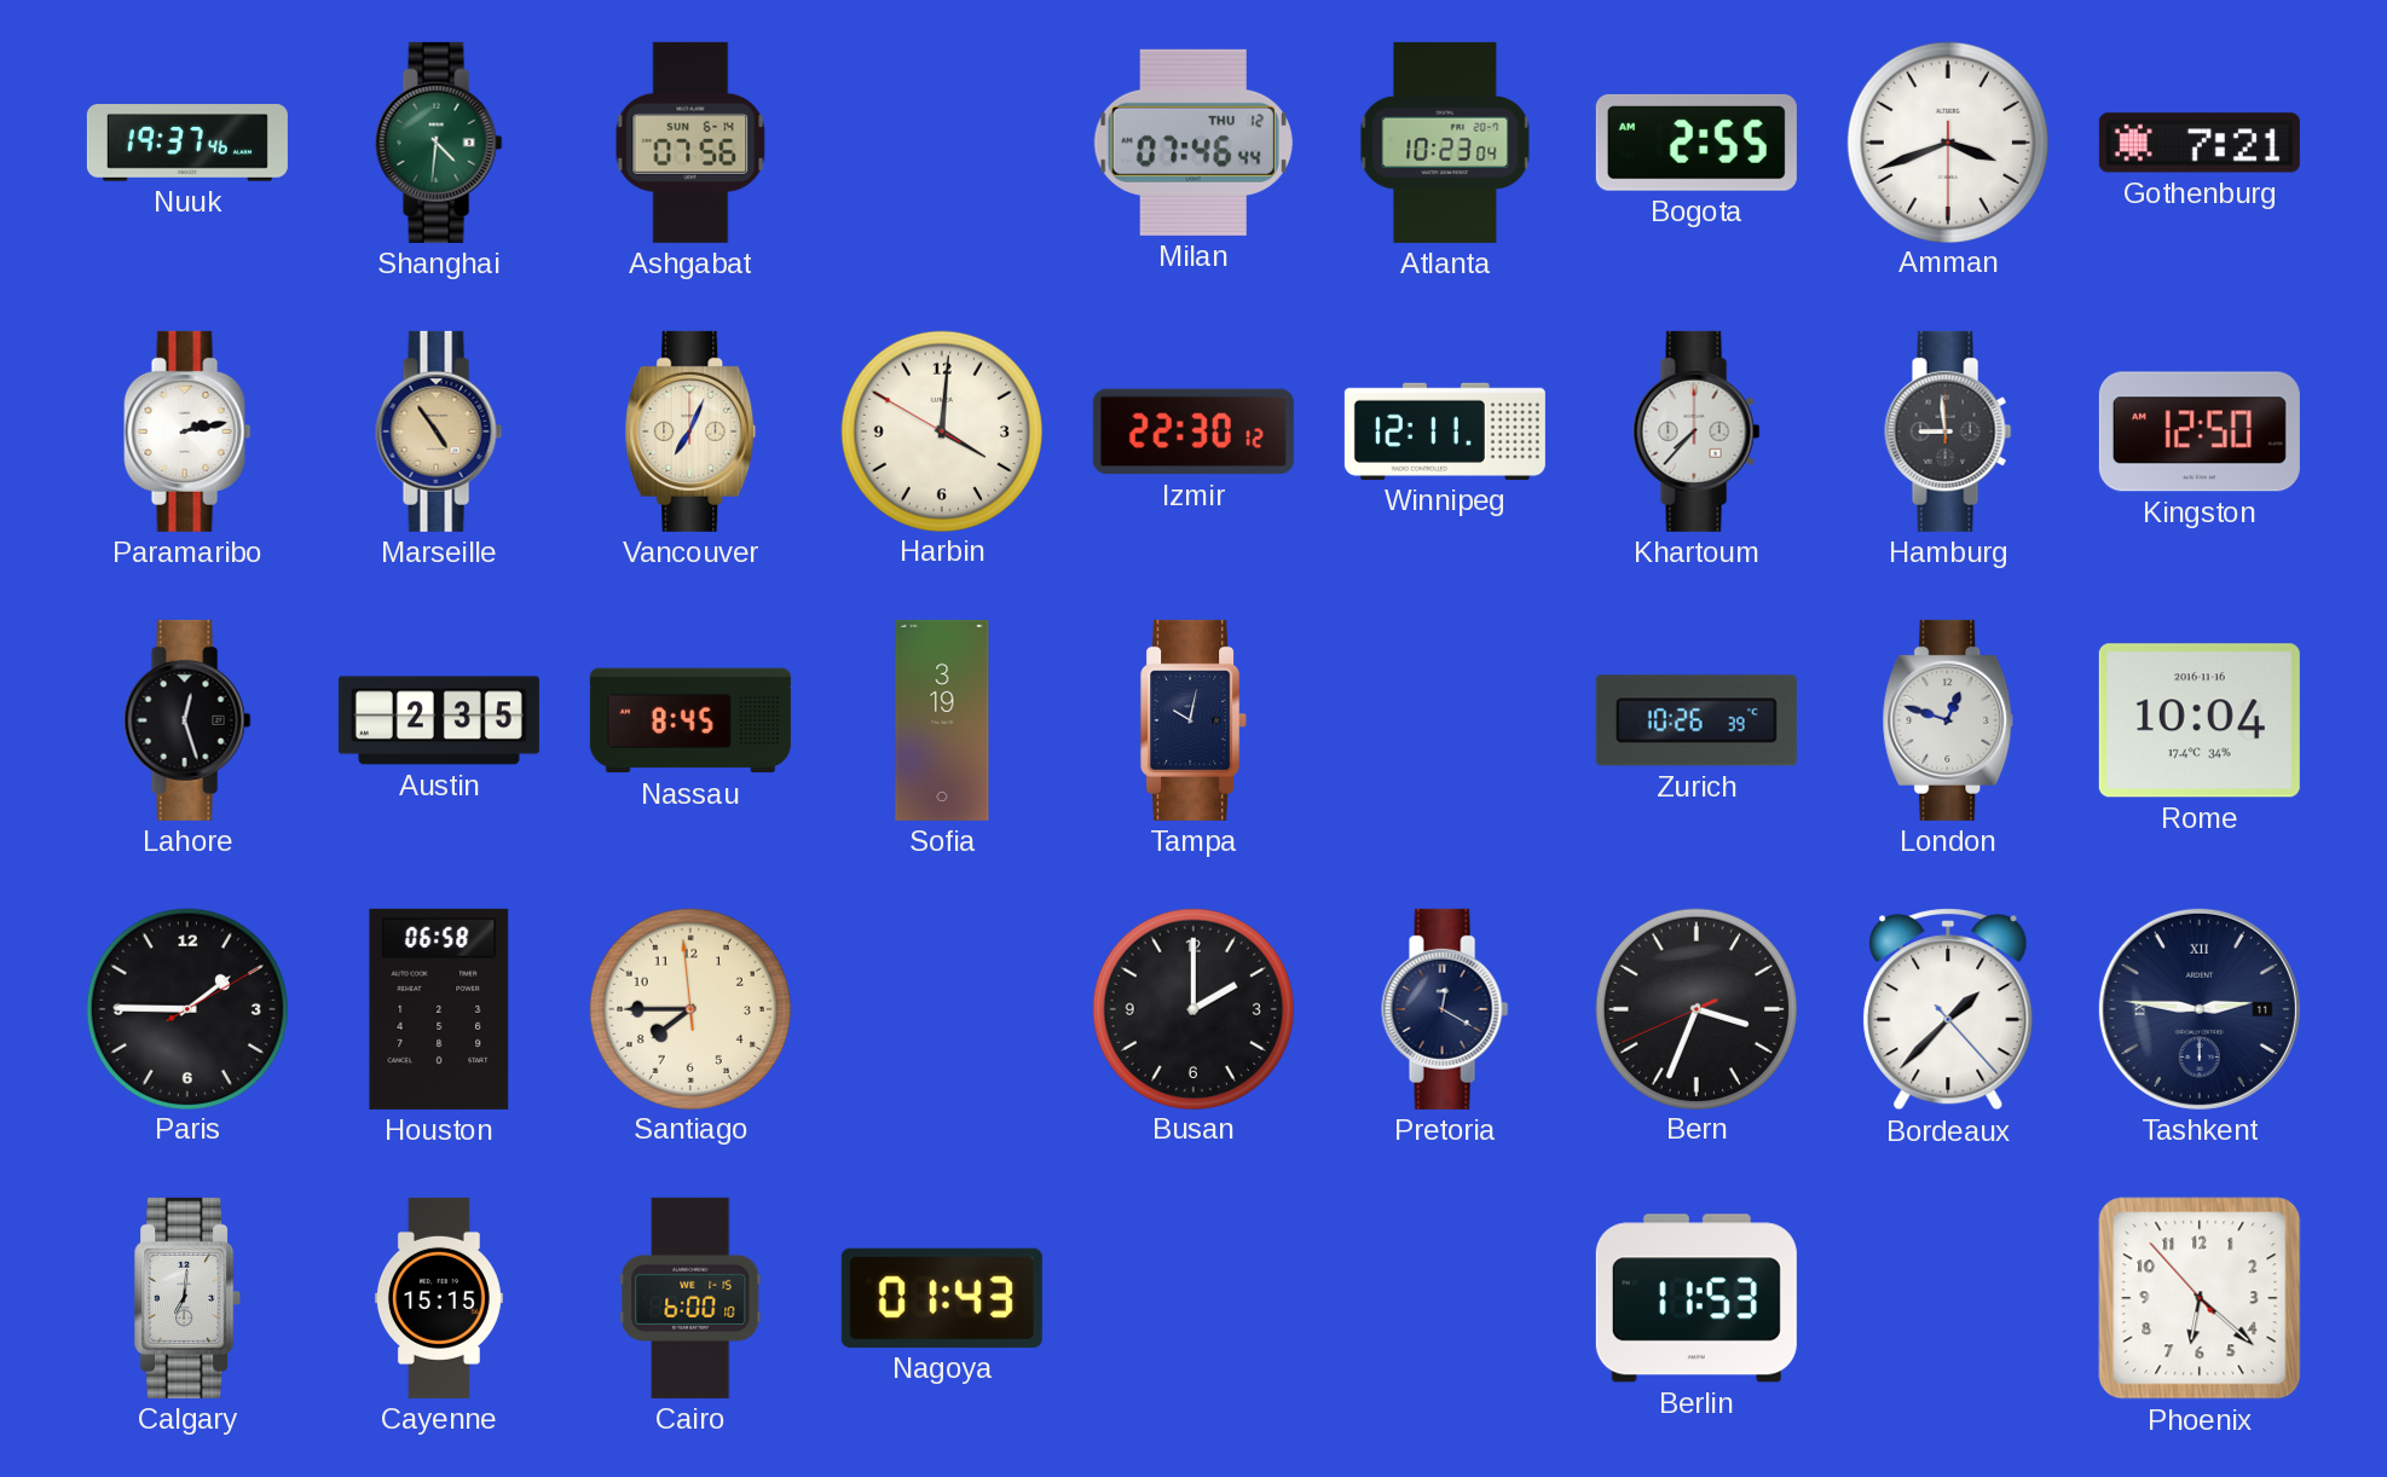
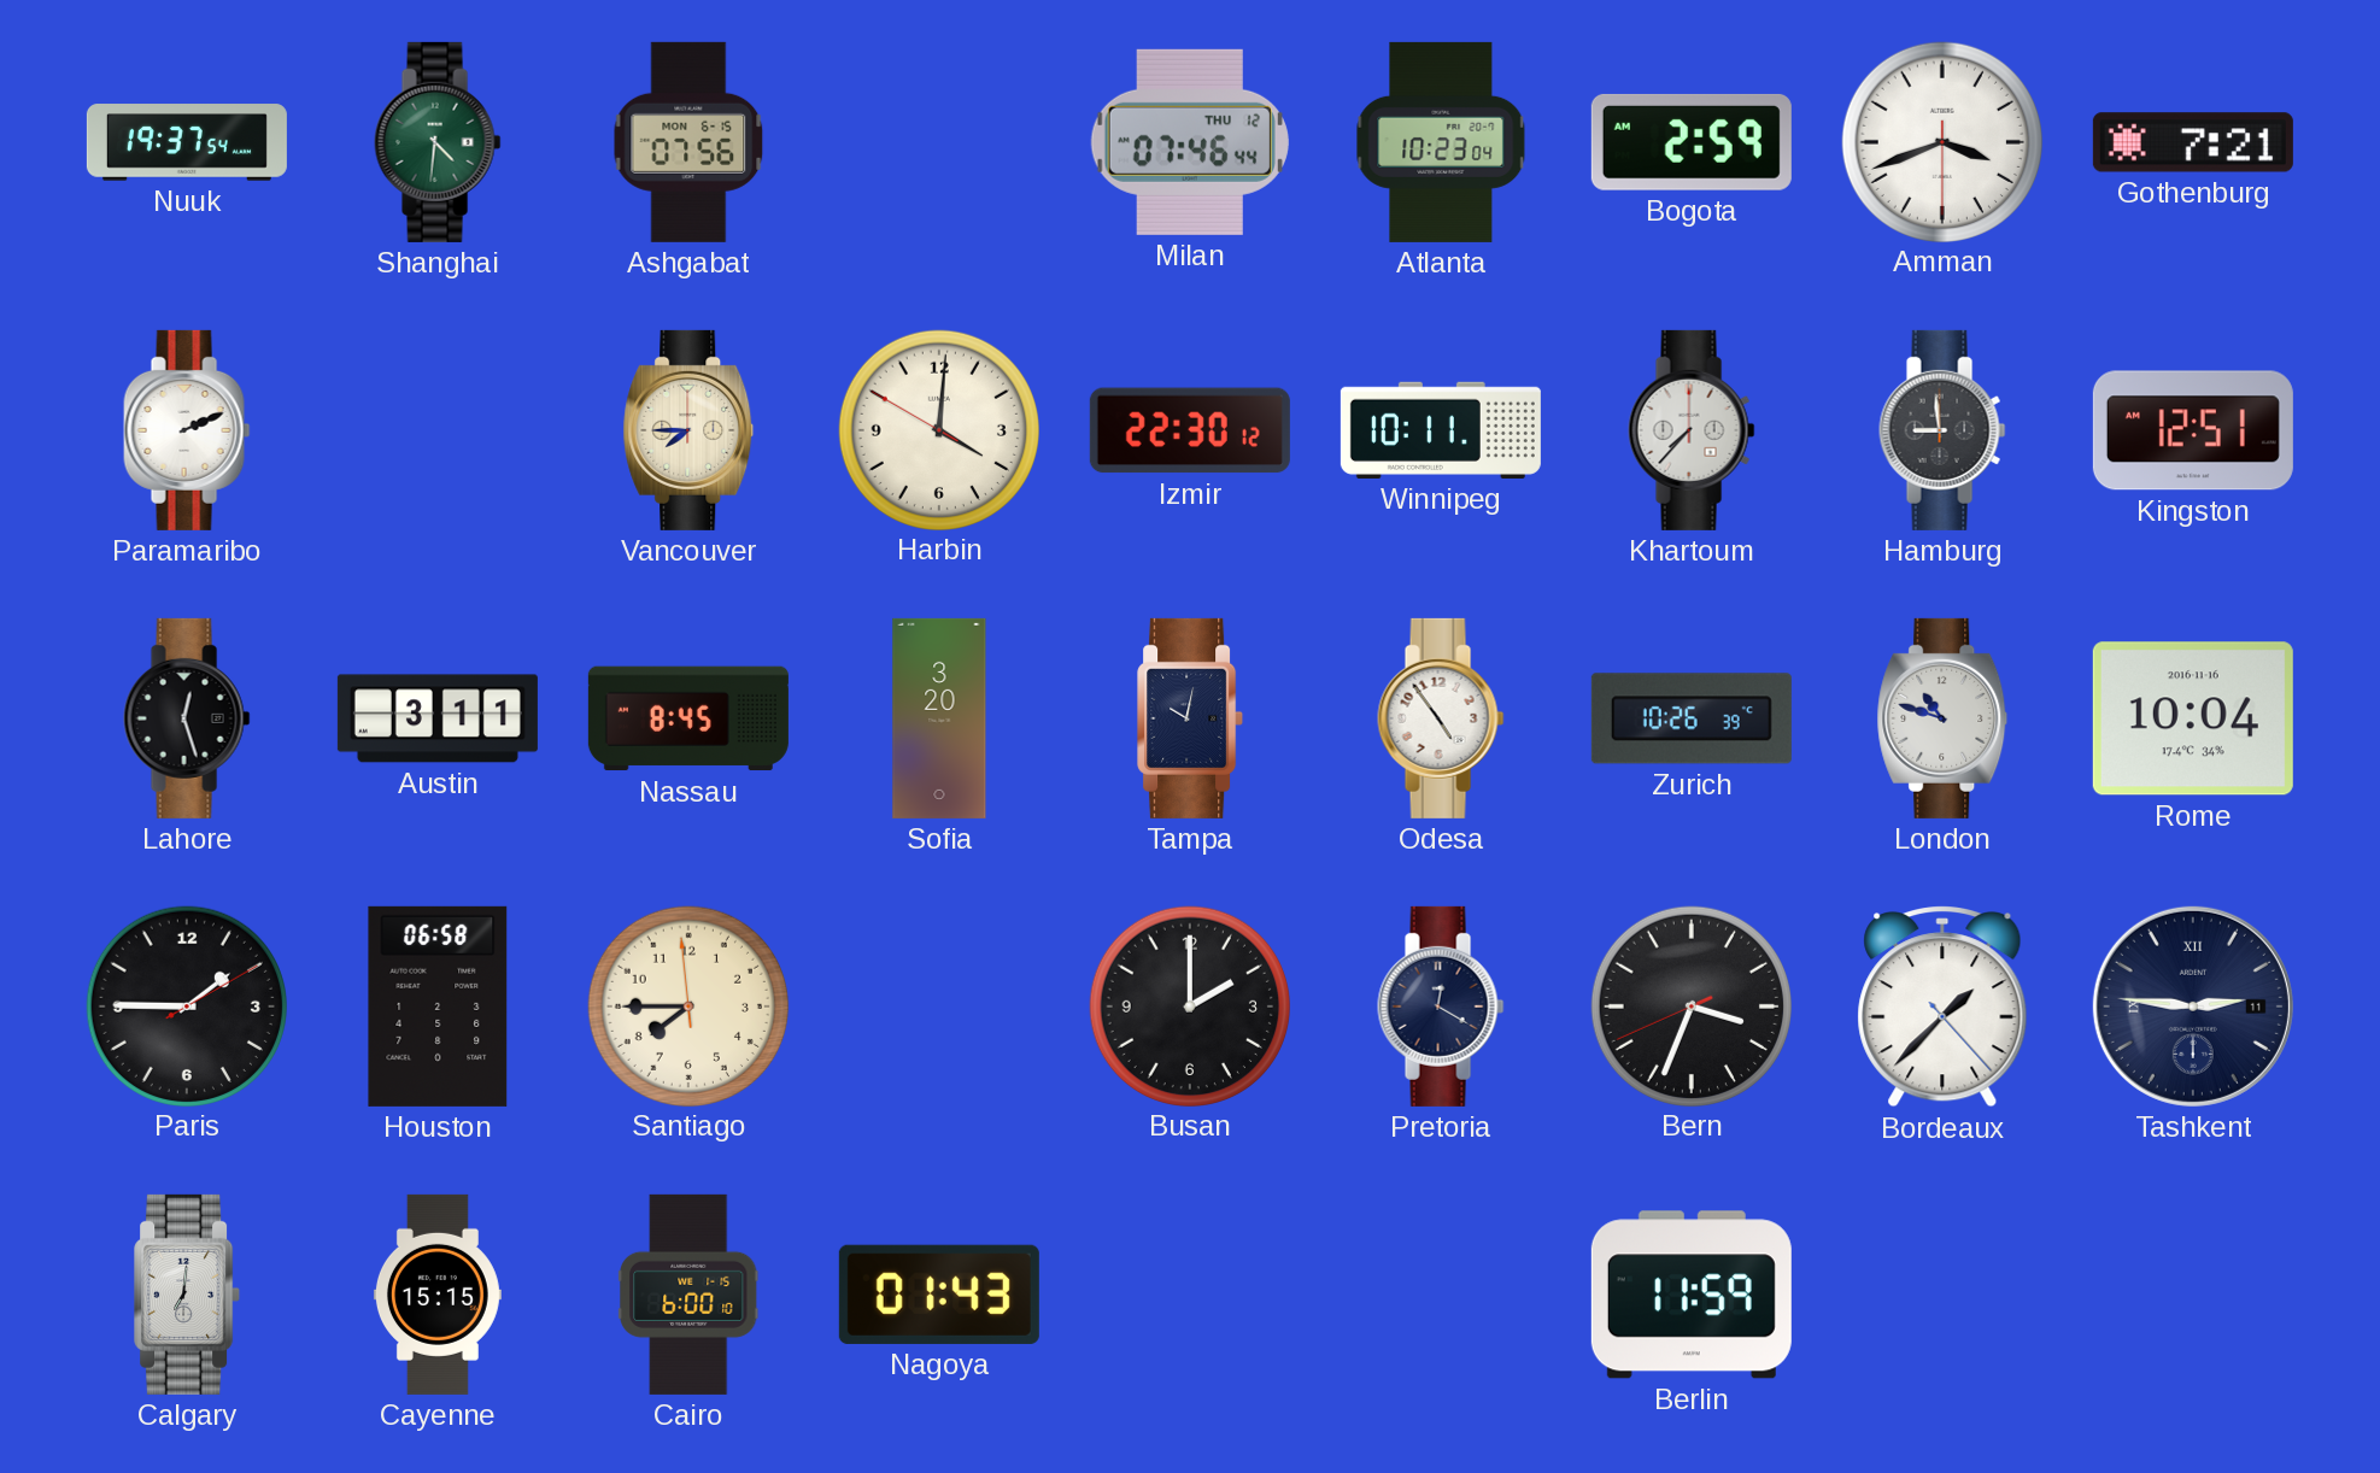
Nuuk: 19:37:46 -> 19:37:54 (187, 142)
Ashgabat date: SUN 6-14 -> MON 6-15 (688, 142)
Bogota: 2:55 -> 2:59 (1692, 142)
Paramaribo: 2:13 -> 2:11 (187, 430)
Marseille: 4:54 -> none (439, 431)
Vancouver: 7:04 -> 7:45 (688, 430)
Winnipeg: 12:11 -> 10:11 (1441, 430)
Kingston: 12:50 -> 12:51 (2193, 430)
Austin: 2:35 -> 3:11 (438, 718)
Sofia: 3:19 -> 3:20 (939, 718)
Odesa: none -> 4:54 (1441, 718)
London: 12:48 -> 10:48 (1942, 718)
Berlin: 11:53 -> 11:59 (1692, 1295)
Phoenix: 6:21 -> none (2200, 1298)
